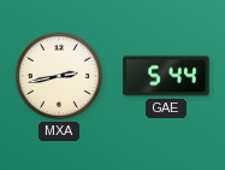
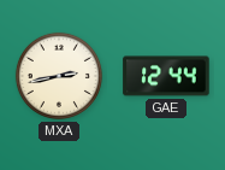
GAE: 5:44 -> 12:44 (166, 76)
